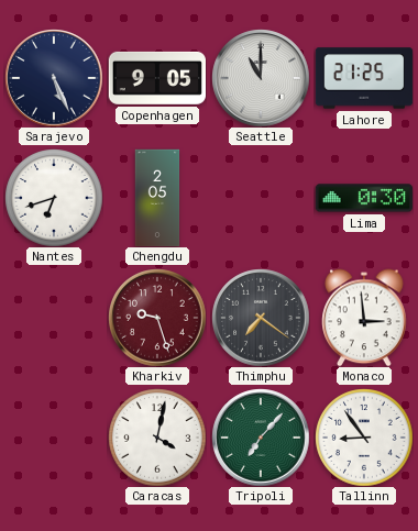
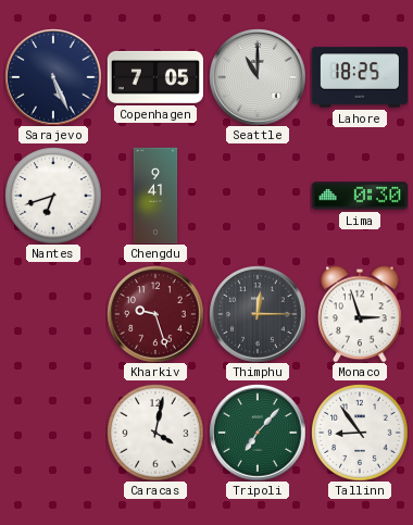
Copenhagen: 9:05 -> 7:05 (154, 77)
Lahore: 21:25 -> 18:25 (360, 77)
Chengdu: 2:05 -> 9:41 (155, 196)
Thimphu: 7:21 -> 12:15 (258, 314)
Monaco: 2:59 -> 2:57 (360, 314)
